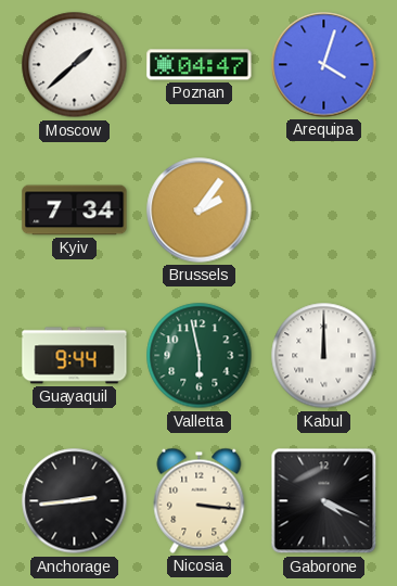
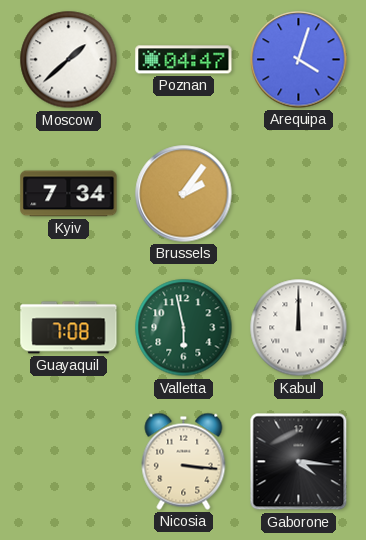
Guayaquil: 9:44 -> 7:08 (69, 328)
Anchorage: 2:44 -> none (75, 501)
Gaborone: 4:19 -> 4:16 (299, 462)
